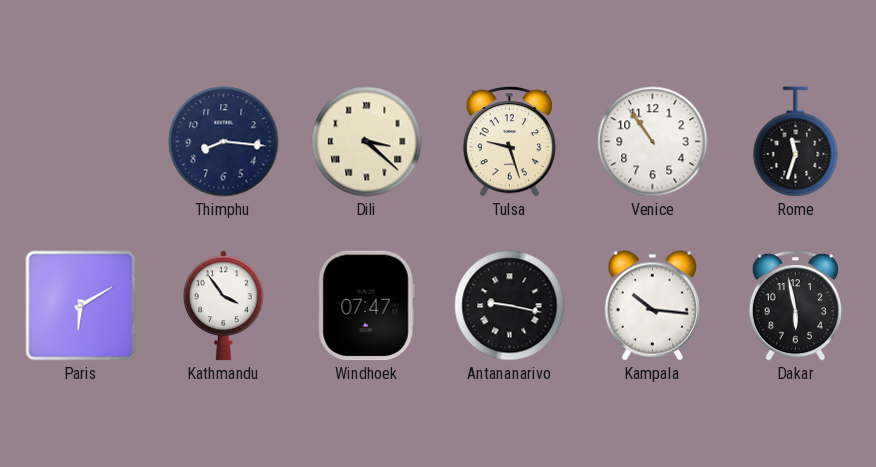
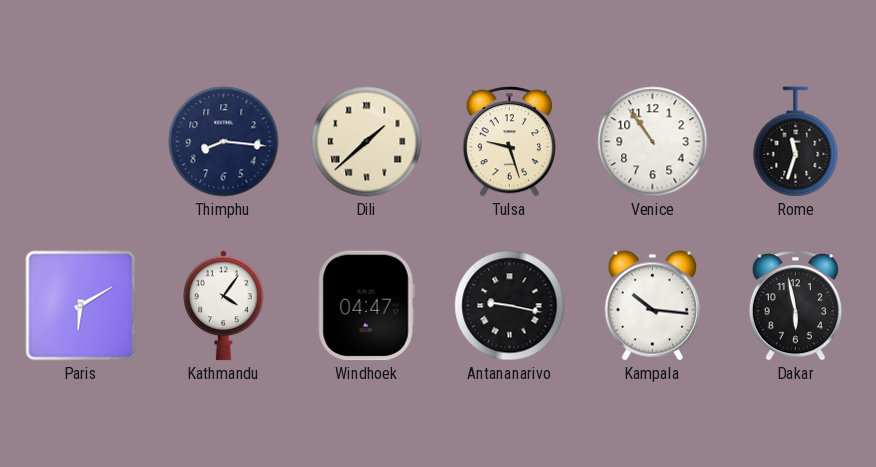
Dili: 3:22 -> 1:38 (367, 142)
Kathmandu: 3:54 -> 4:06 (224, 306)
Windhoek: 07:47 -> 04:47 (366, 306)
